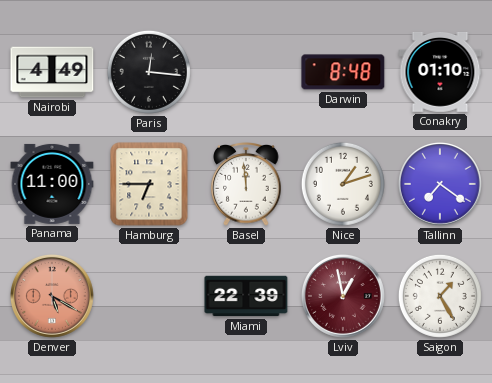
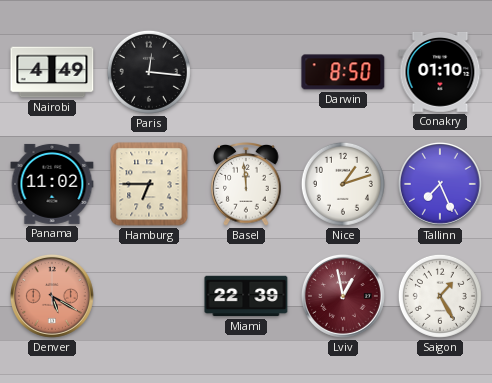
Darwin: 8:48 -> 8:50 (343, 72)
Panama: 11:00 -> 11:02 (52, 184)
Tallinn: 7:21 -> 7:26 (440, 184)
